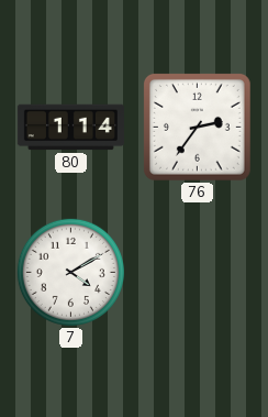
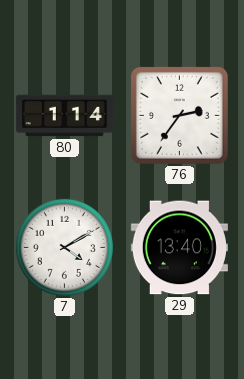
29: none -> 13:40 (179, 248)
